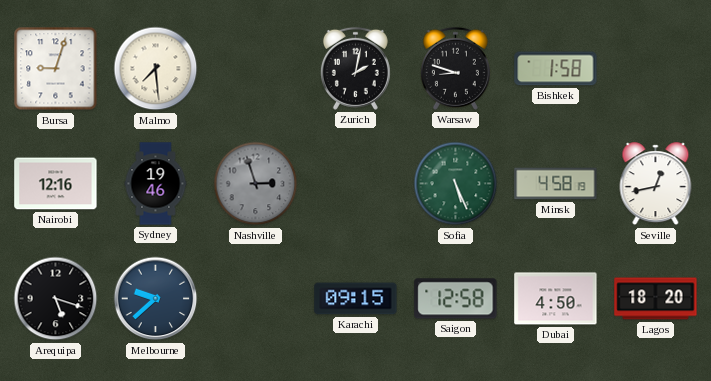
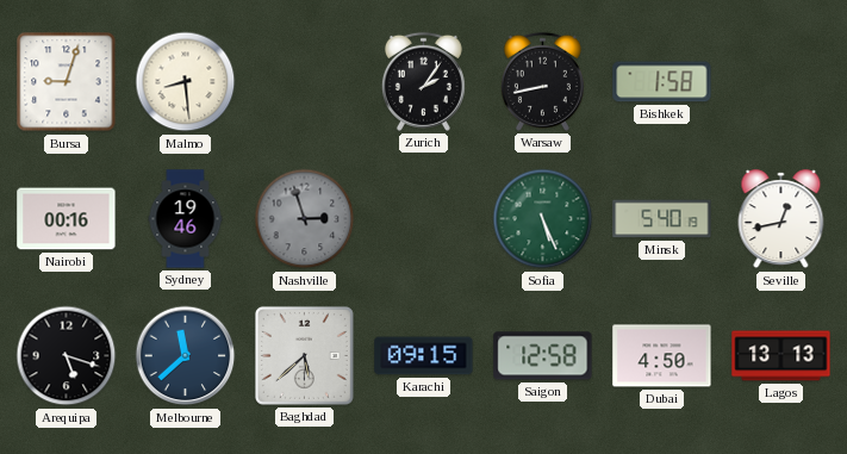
Malmo: 7:29 -> 8:29 (186, 82)
Zurich: 2:02 -> 2:06 (423, 81)
Warsaw: 8:48 -> 8:43 (542, 81)
Nairobi: 12:16 -> 00:16 (67, 219)
Minsk: 4:58 -> 5:40 (662, 219)
Melbourne: 9:38 -> 11:38 (186, 356)
Baghdad: none -> 5:38 (304, 355)
Lagos: 18:20 -> 13:13 (781, 356)
